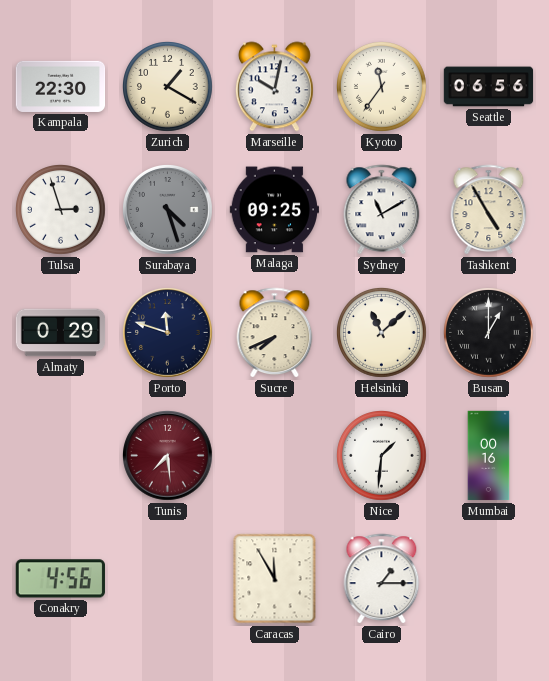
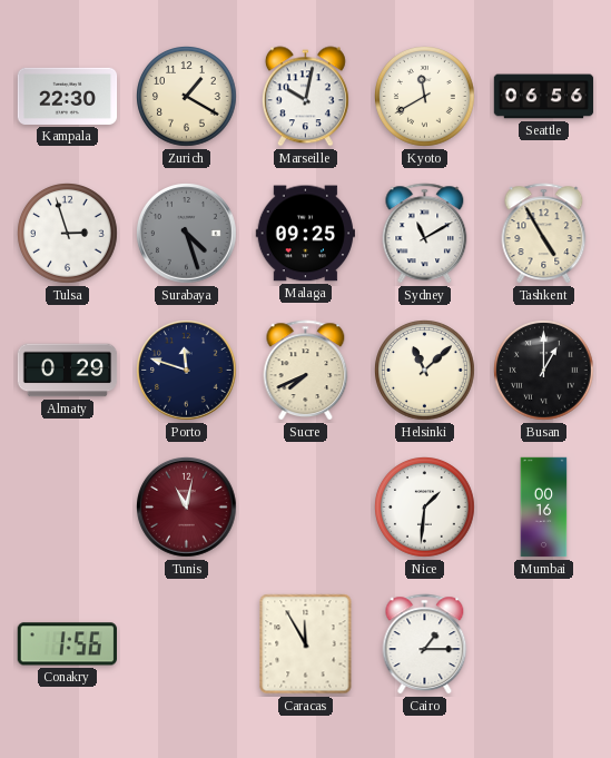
Kyoto: 11:36 -> 11:40 (425, 97)
Tunis: 7:29 -> 11:02 (187, 508)
Conakry: 4:56 -> 1:56 (67, 644)
